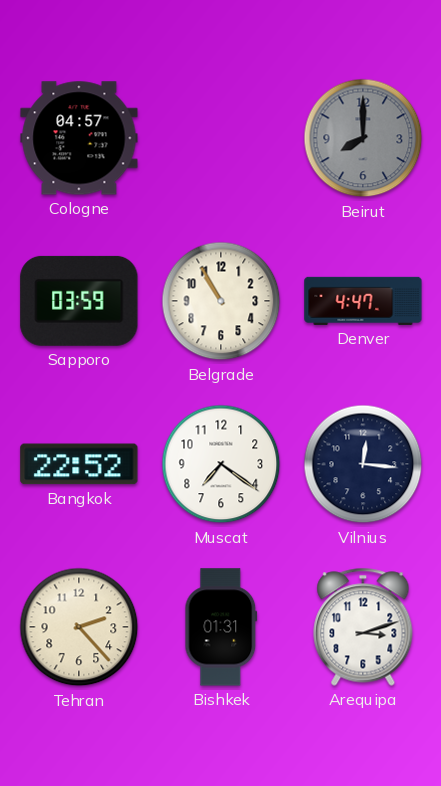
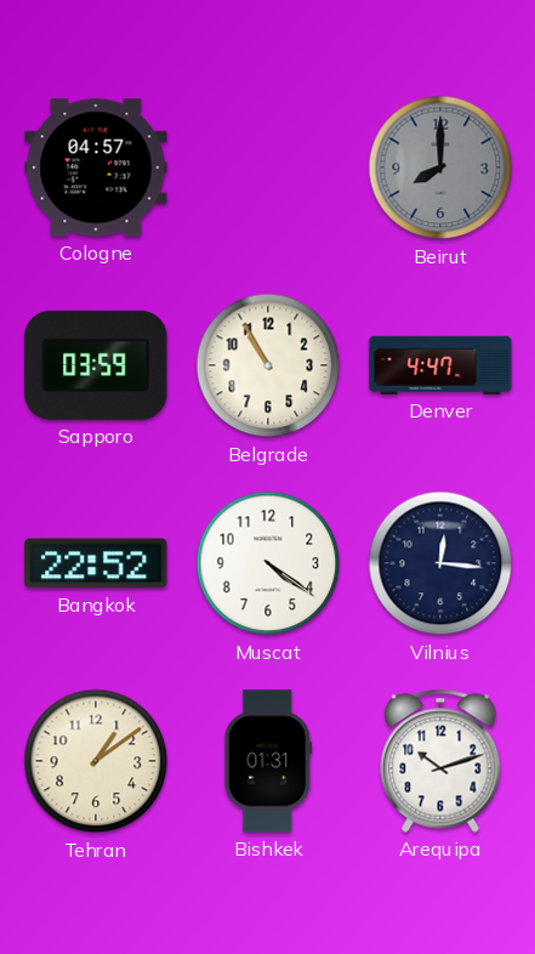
Muscat: 7:21 -> 4:21 (268, 563)
Tehran: 2:23 -> 1:09 (96, 761)
Arequipa: 3:12 -> 10:12 (440, 761)
